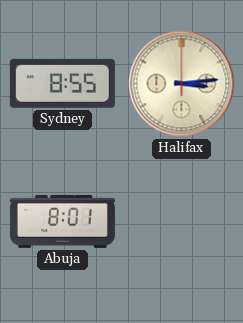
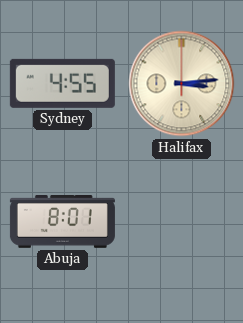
Sydney: 8:55 -> 4:55 (62, 83)
